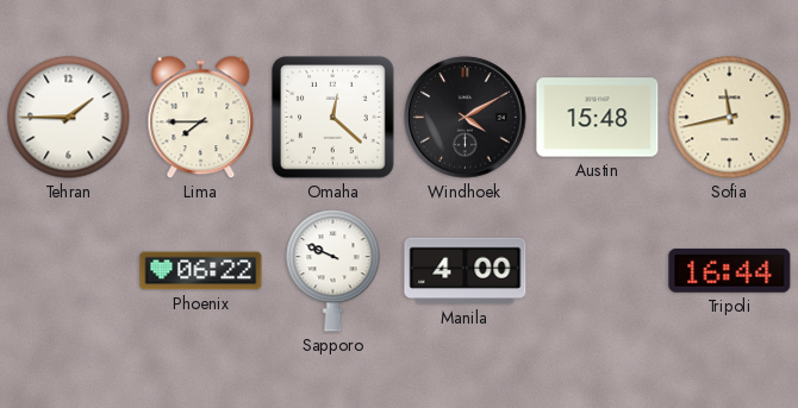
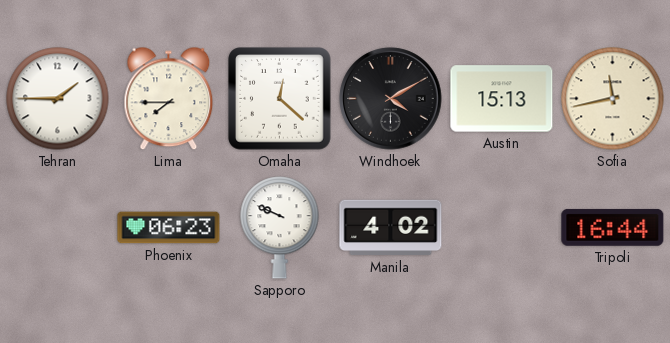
Austin: 15:48 -> 15:13 (502, 99)
Phoenix: 06:22 -> 06:23 (169, 228)
Manila: 4:00 -> 4:02 (391, 228)
